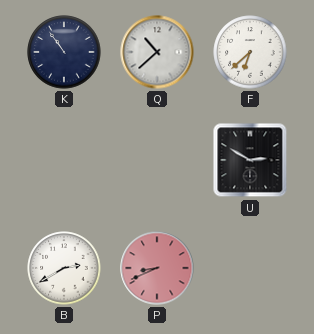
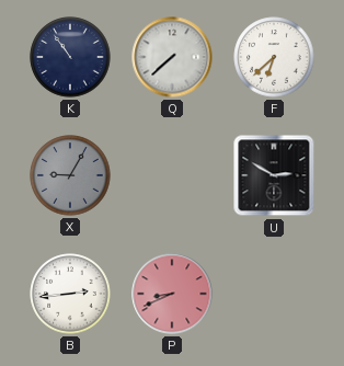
Q: 10:38 -> 7:38 (172, 57)
X: none -> 9:05 (70, 175)
B: 2:40 -> 2:44 (70, 294)
